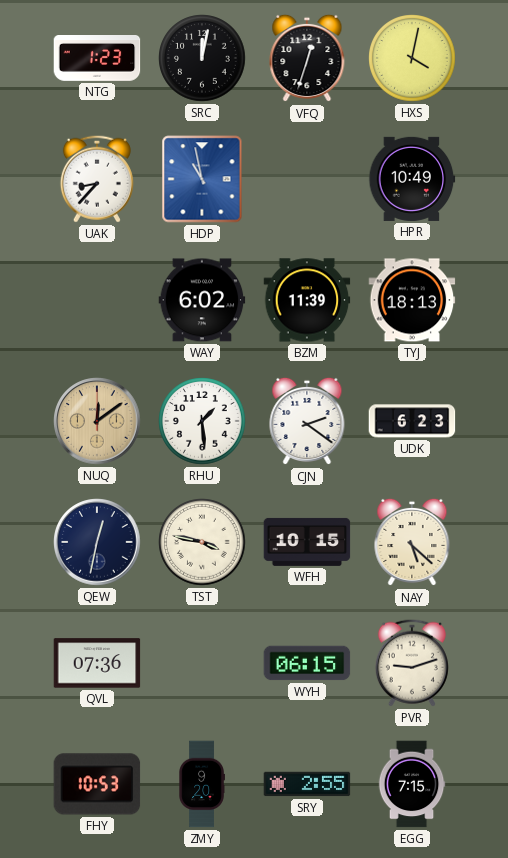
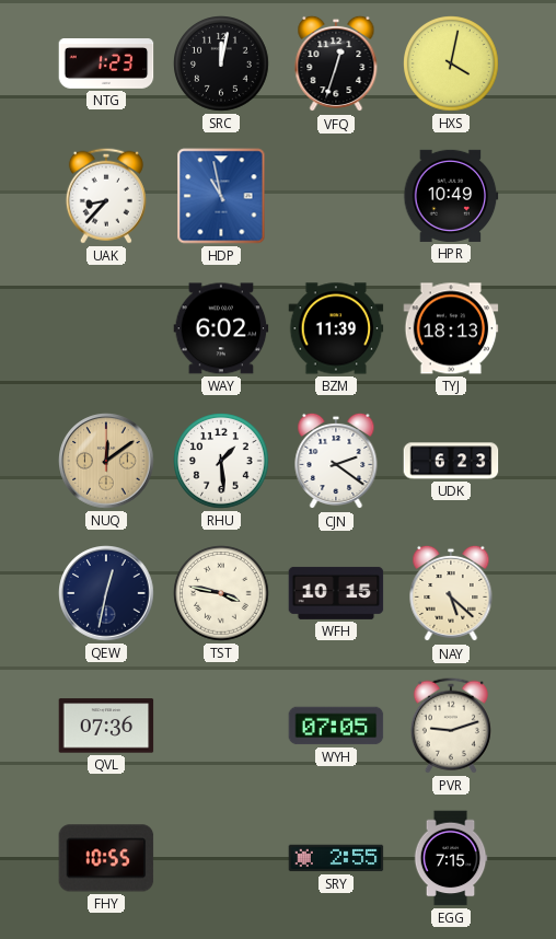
WYH: 06:15 -> 07:05 (336, 726)
FHY: 10:53 -> 10:55 (106, 858)
ZMY: 9:20 -> none (202, 784)
